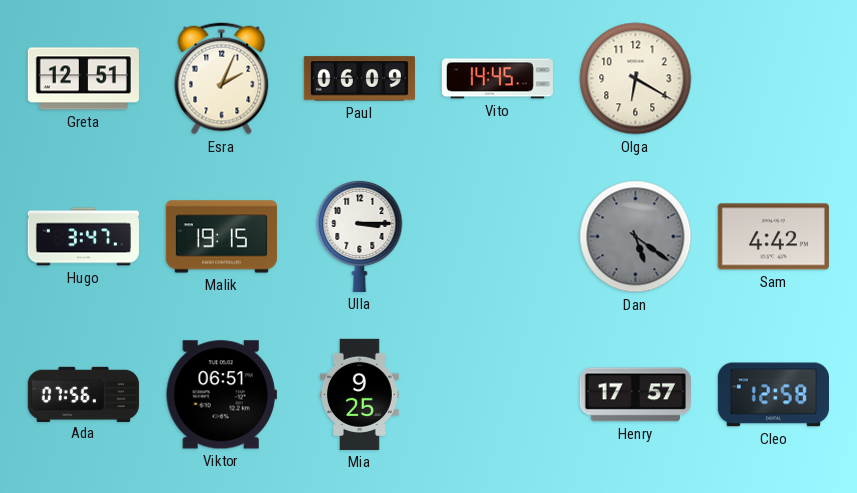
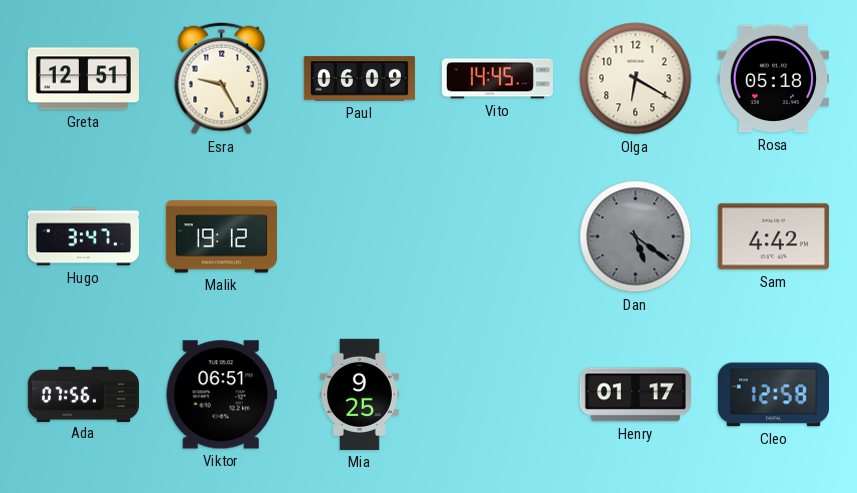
Esra: 2:04 -> 9:25 (222, 79)
Rosa: none -> 05:18 (773, 79)
Malik: 19:15 -> 19:12 (221, 237)
Ulla: 3:15 -> none (360, 236)
Henry: 17:57 -> 01:17 (635, 395)
